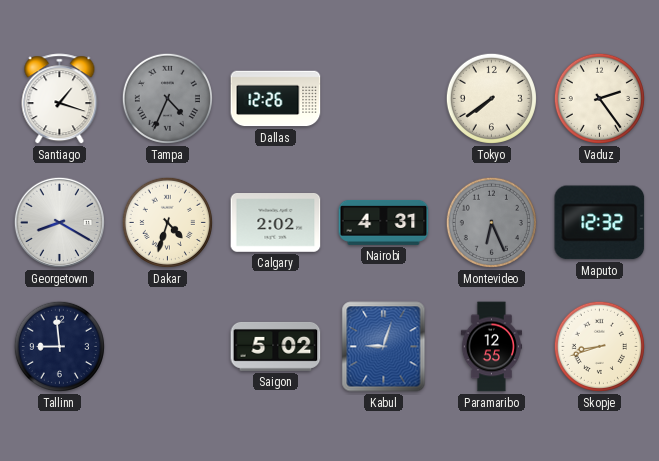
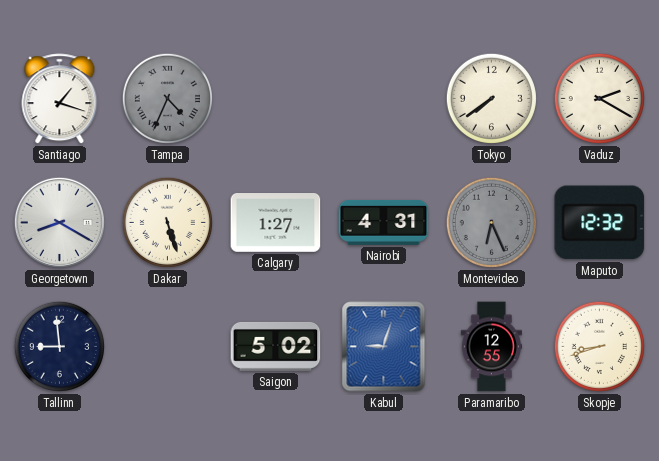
Dallas: 12:26 -> none (276, 99)
Vaduz: 2:24 -> 2:20 (599, 98)
Dakar: 4:33 -> 5:27 (167, 222)
Calgary: 2:02 -> 1:27 (276, 223)
